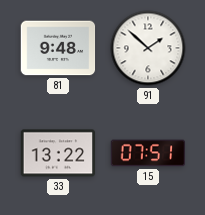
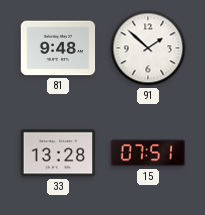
33: 13:22 -> 13:28 (58, 153)
